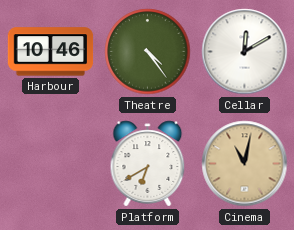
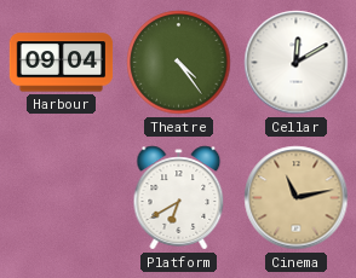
Harbour: 10:46 -> 09:04 (62, 63)
Cinema: 11:02 -> 11:13 (297, 198)
